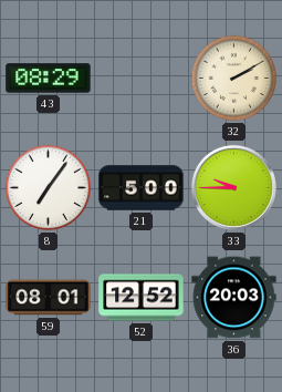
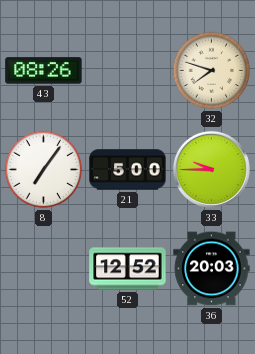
43: 08:29 -> 08:26 (44, 71)
32: 2:10 -> 7:48 (212, 71)
59: 08:01 -> none (49, 298)
